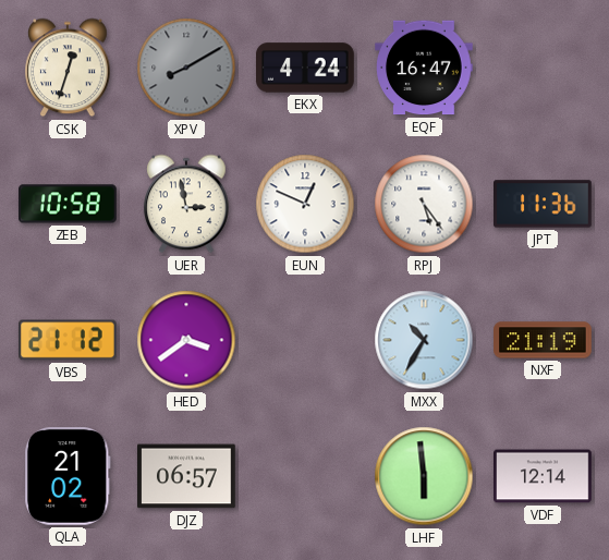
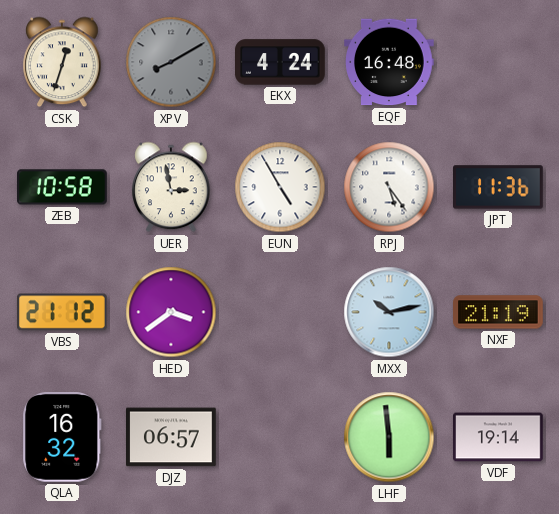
EQF: 16:47 -> 16:48 (390, 62)
EUN: 12:49 -> 4:55 (280, 187)
MXX: 10:35 -> 10:13 (389, 312)
QLA: 21:02 -> 16:32 (62, 438)
VDF: 12:14 -> 19:14 (498, 437)
